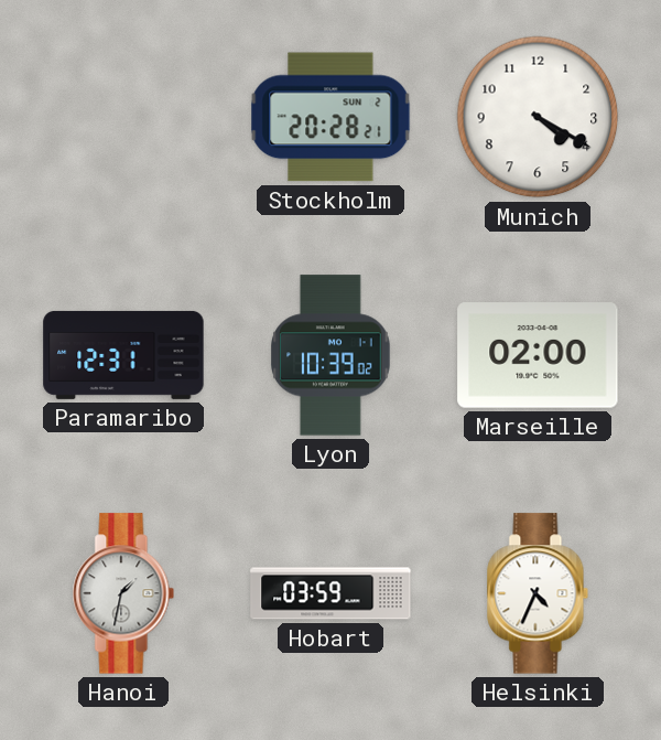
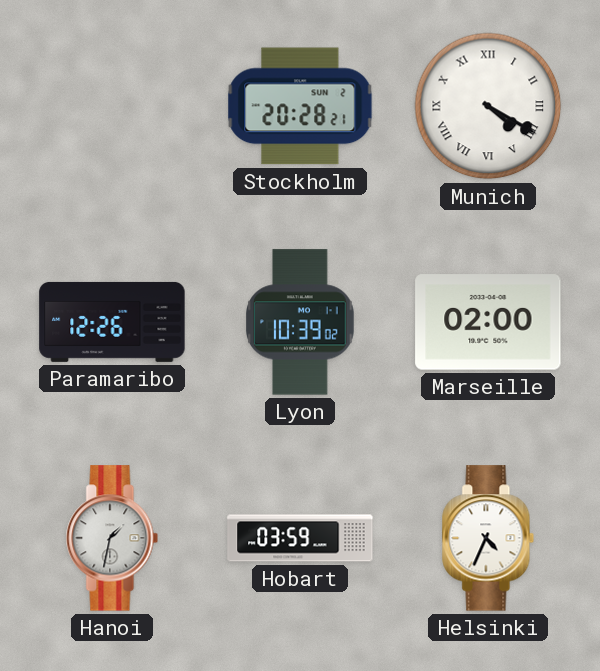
Munich numerals: Arabic -> Roman (488, 106)
Paramaribo: 12:31 -> 12:26 (112, 322)
